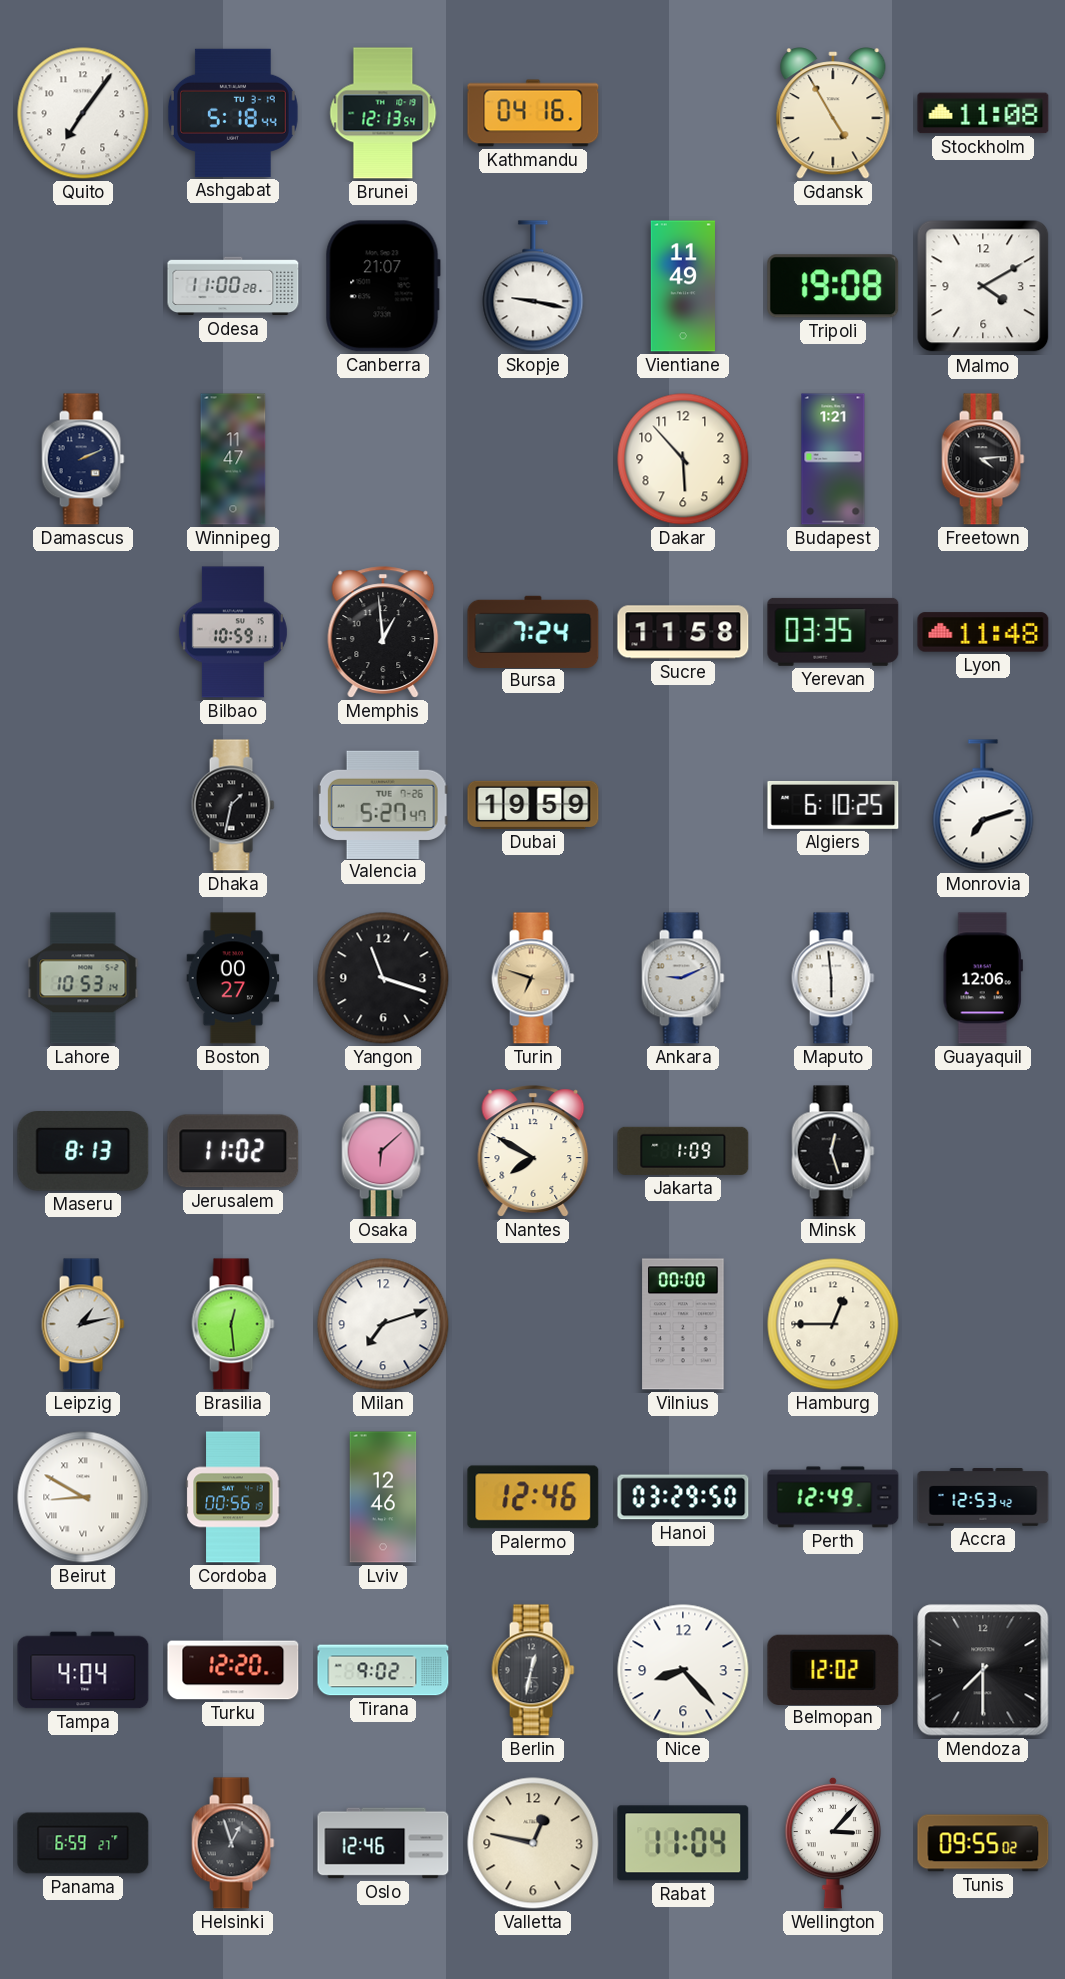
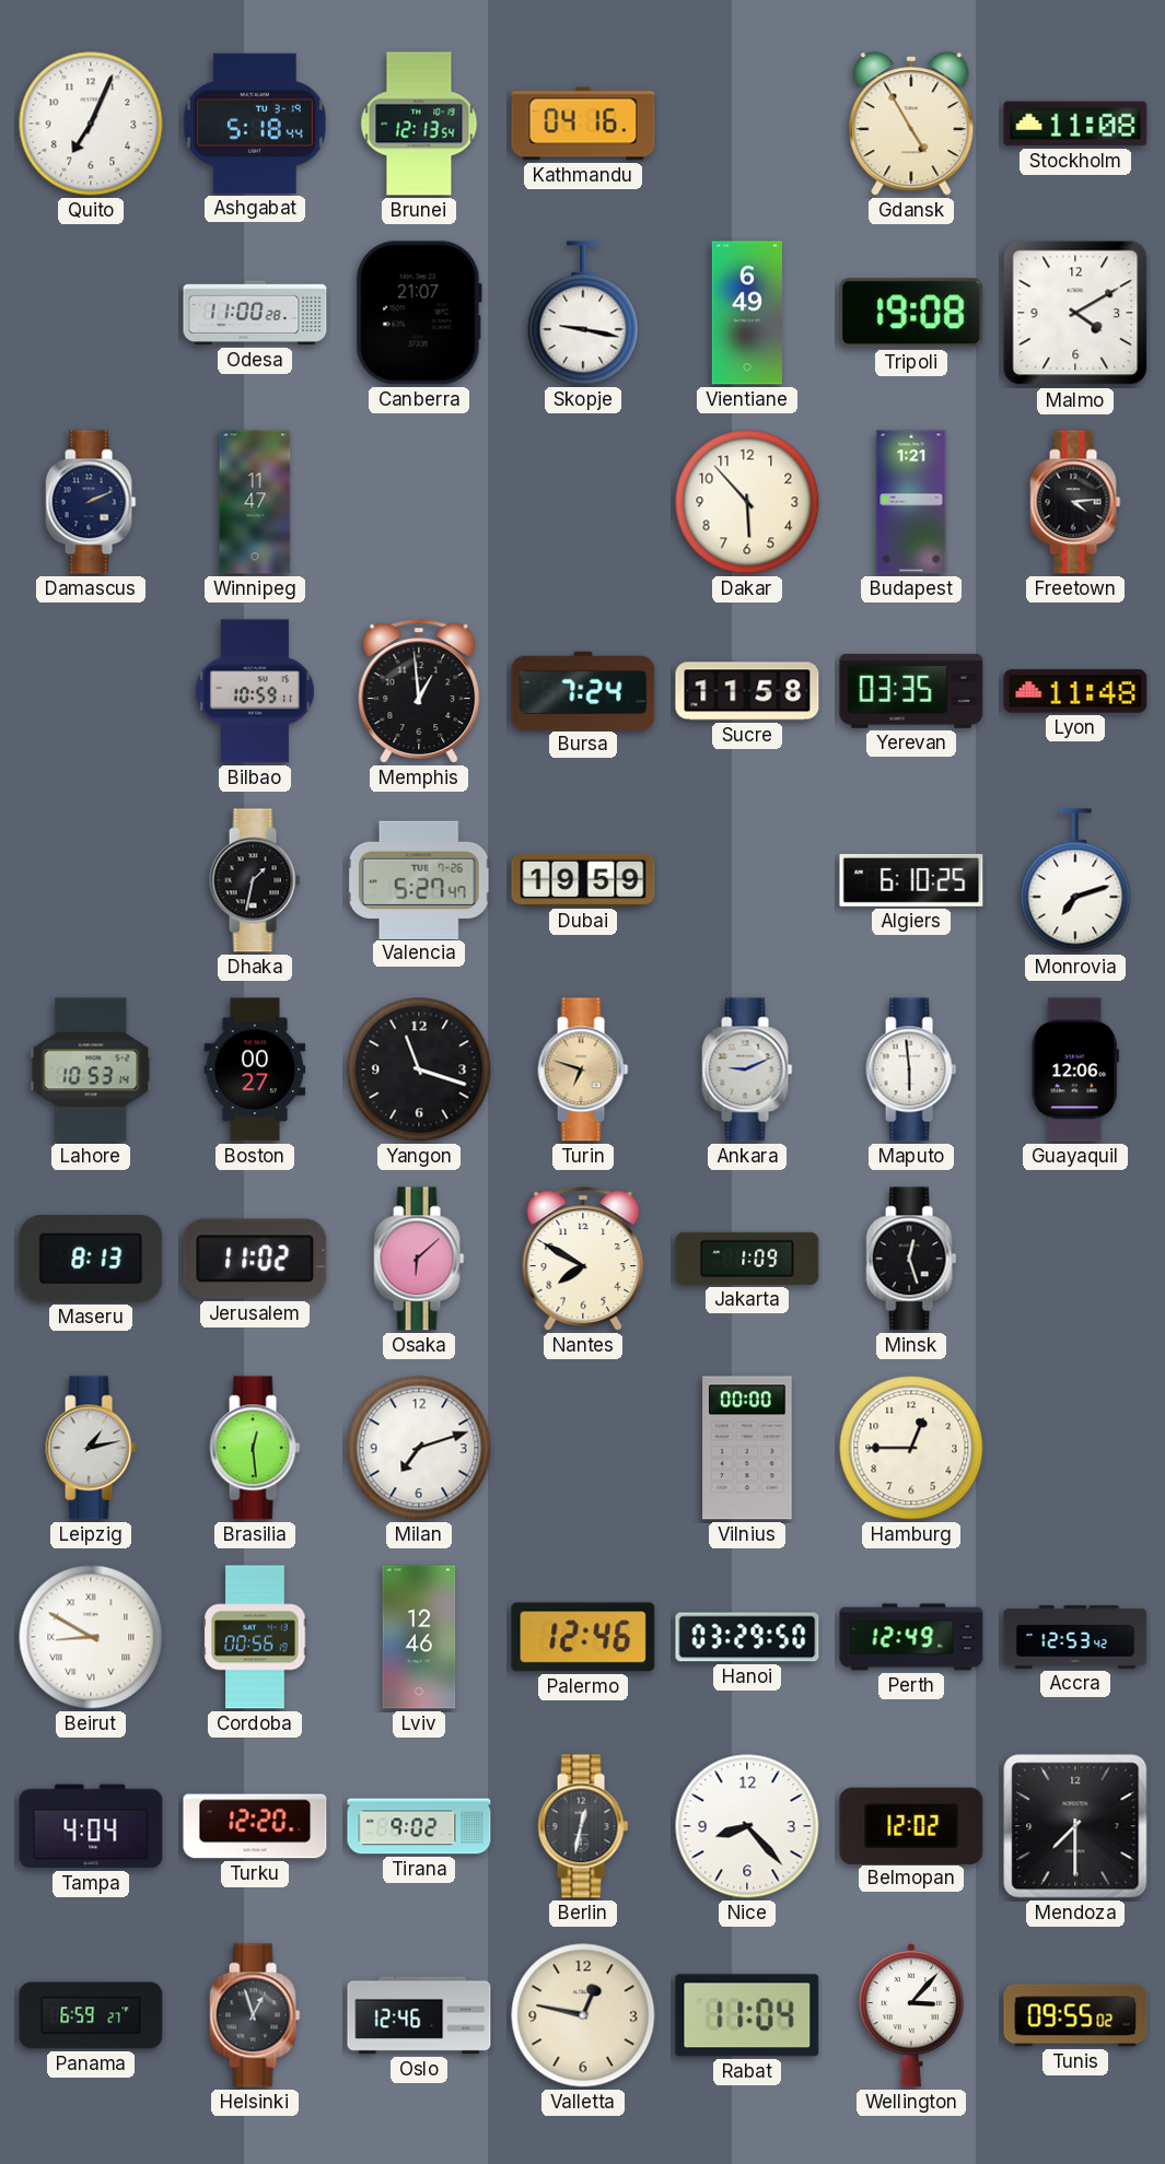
Quito: 7:06 -> 7:04 (91, 124)
Vientiane: 11:49 -> 6:49 (747, 313)
